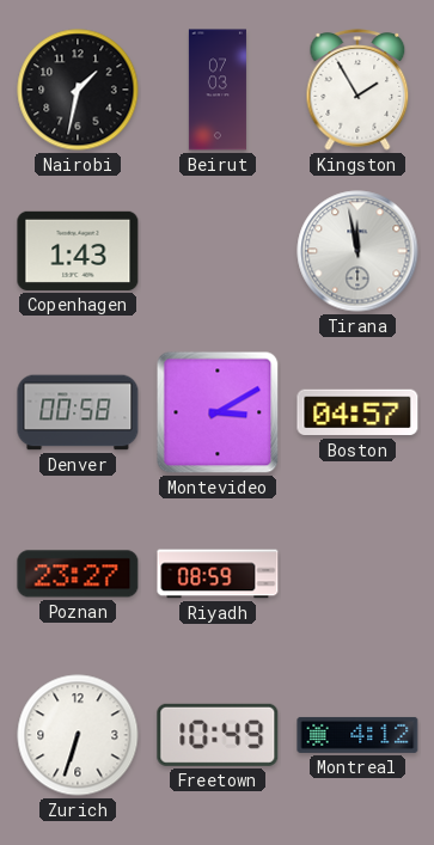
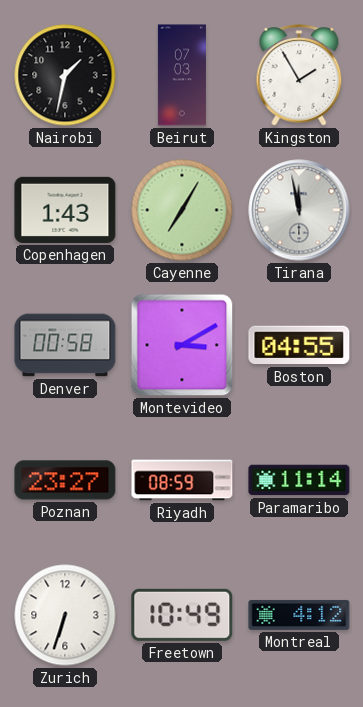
Cayenne: none -> 7:05 (182, 210)
Boston: 04:57 -> 04:55 (299, 345)
Paramaribo: none -> 11:14 (299, 480)
